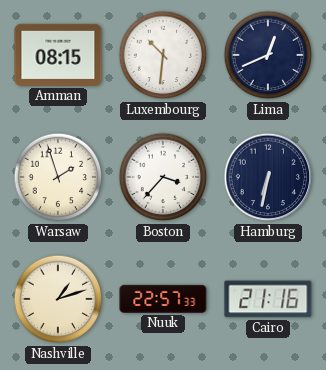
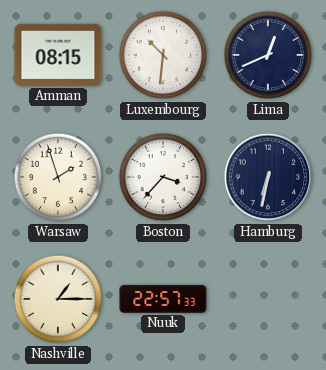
Nashville: 1:12 -> 1:15 (58, 299)
Cairo: 21:16 -> none (268, 299)
